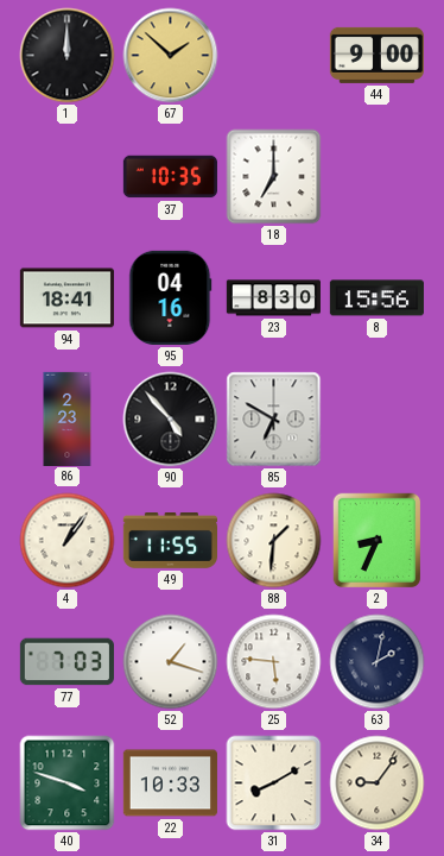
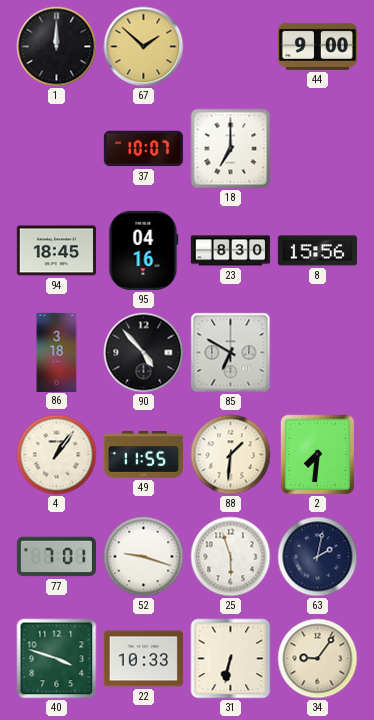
37: 10:35 -> 10:07 (143, 149)
94: 18:41 -> 18:45 (56, 251)
86: 2:23 -> 3:18 (57, 352)
2: 8:34 -> 7:31 (318, 455)
77: 7:03 -> 7:01 (56, 557)
52: 1:18 -> 9:18 (144, 557)
25: 5:46 -> 5:57 (231, 557)
31: 8:10 -> 6:32 (231, 659)
